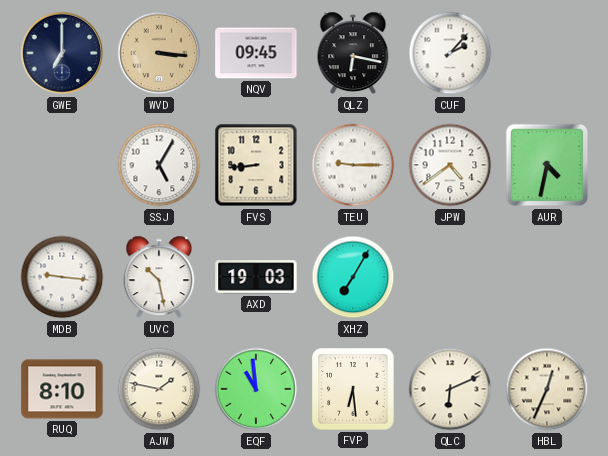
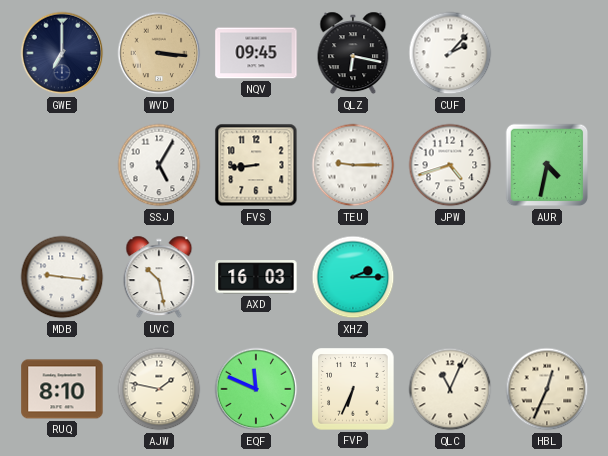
JPW: 4:39 -> 4:42 (450, 165)
AXD: 19:03 -> 16:03 (256, 277)
XHZ: 7:05 -> 2:15 (353, 277)
EQF: 10:59 -> 11:49 (256, 389)
FVP: 6:29 -> 6:34 (353, 389)
QLC: 6:11 -> 11:04 (450, 389)
